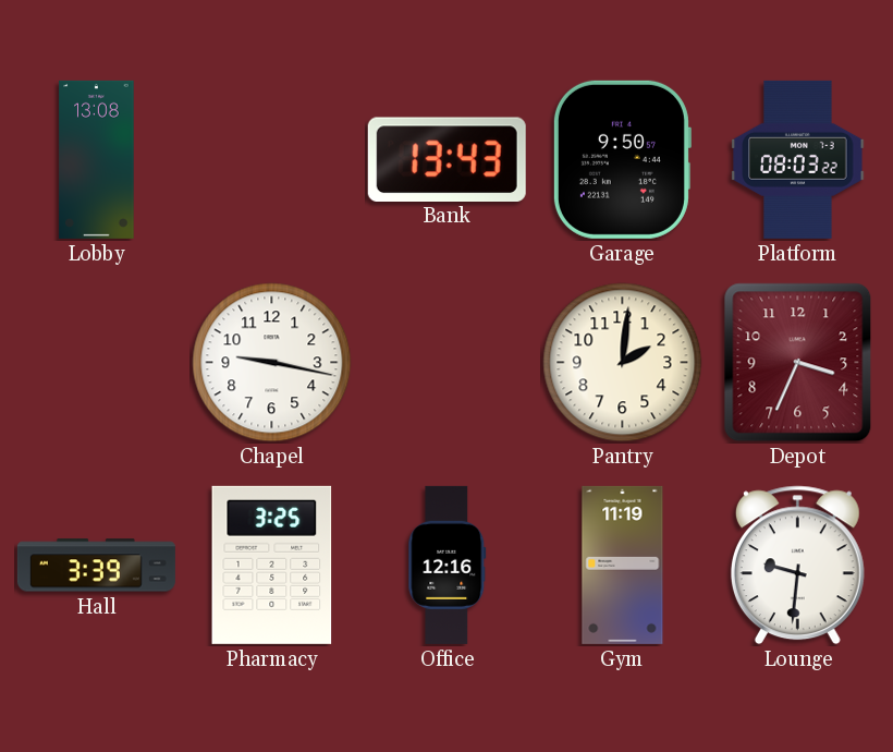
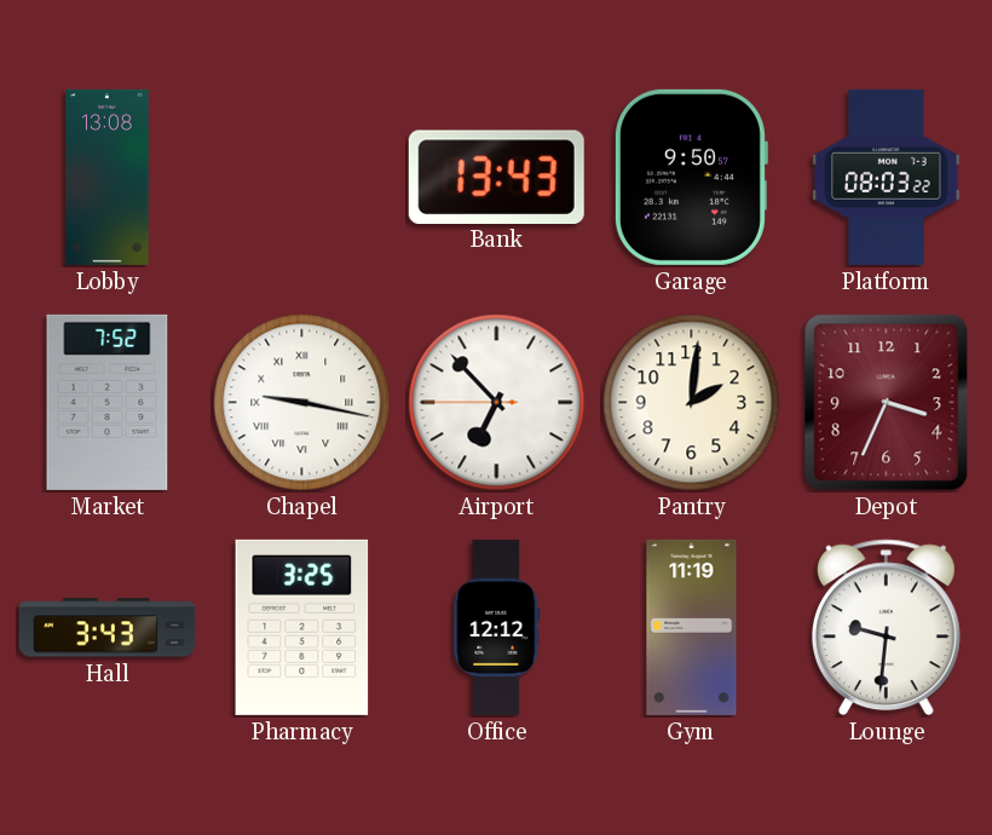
Market: none -> 7:52 (108, 402)
Chapel numerals: Arabic -> Roman (302, 403)
Airport: none -> 6:52 (497, 403)
Hall: 3:39 -> 3:43 (106, 628)
Office: 12:16 -> 12:12 (497, 627)
